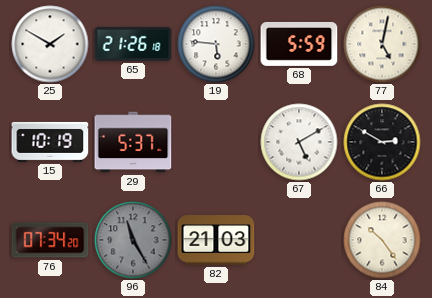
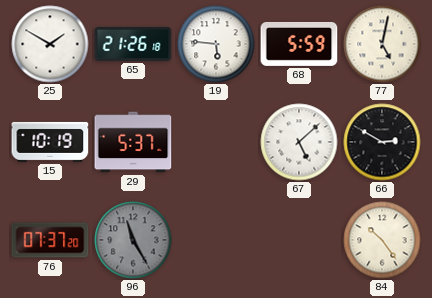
67: 5:10 -> 5:08 (299, 142)
76: 07:34 -> 07:37 (50, 240)
82: 21:03 -> none (216, 240)
